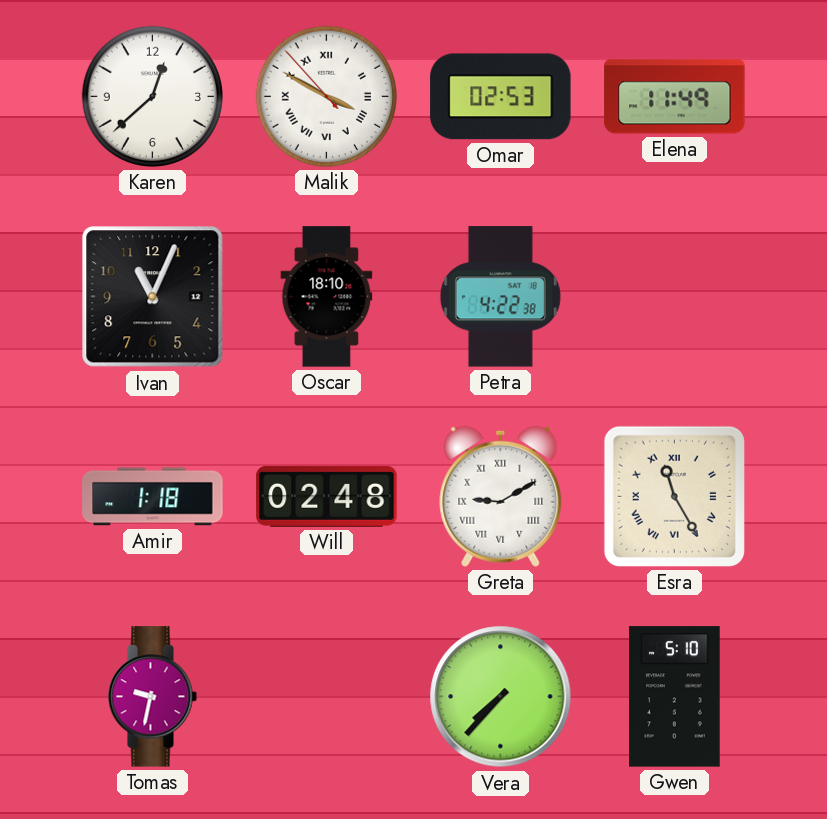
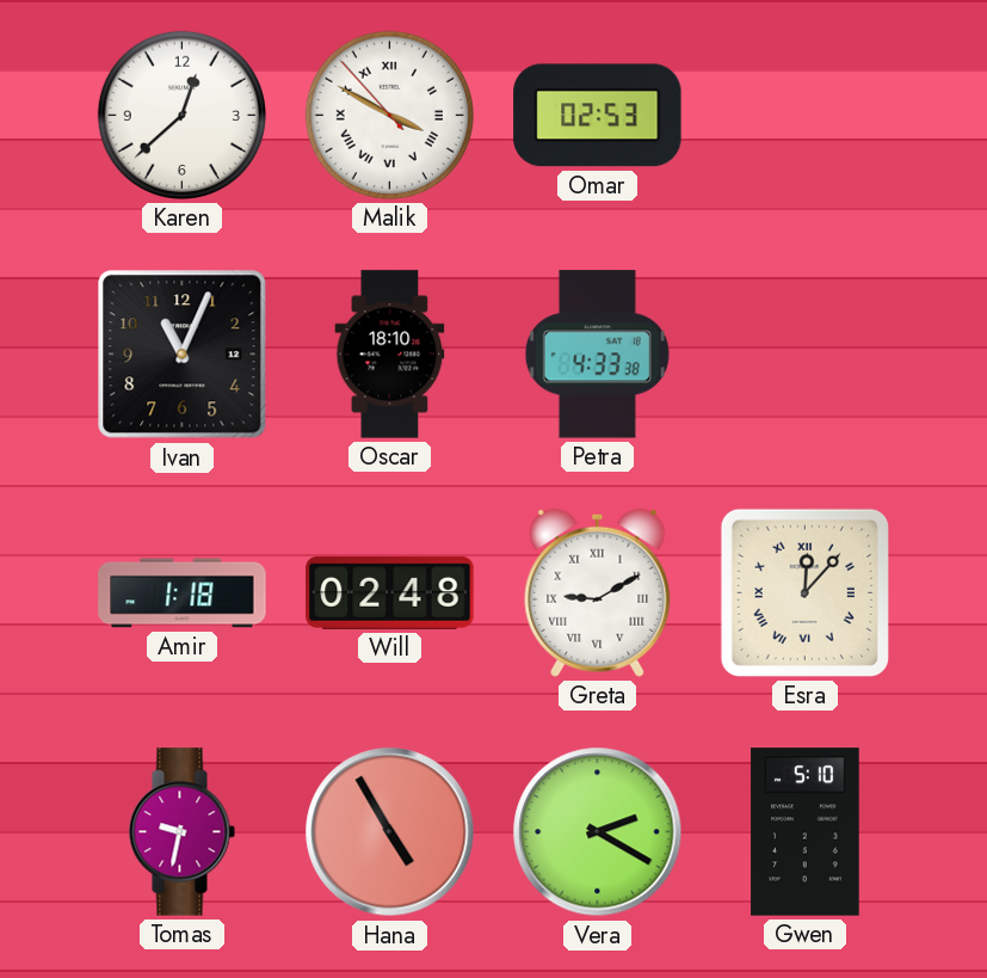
Elena: 11:49 -> none (675, 97)
Petra: 4:22 -> 4:33 (597, 355)
Esra: 11:25 -> 12:07 (804, 592)
Hana: none -> 4:55 (390, 832)
Vera: 7:37 -> 2:20 (598, 832)
